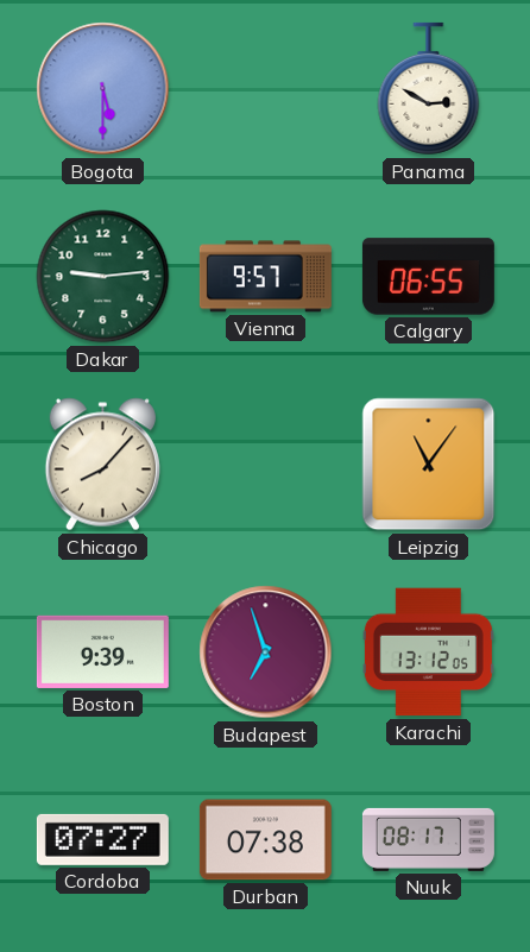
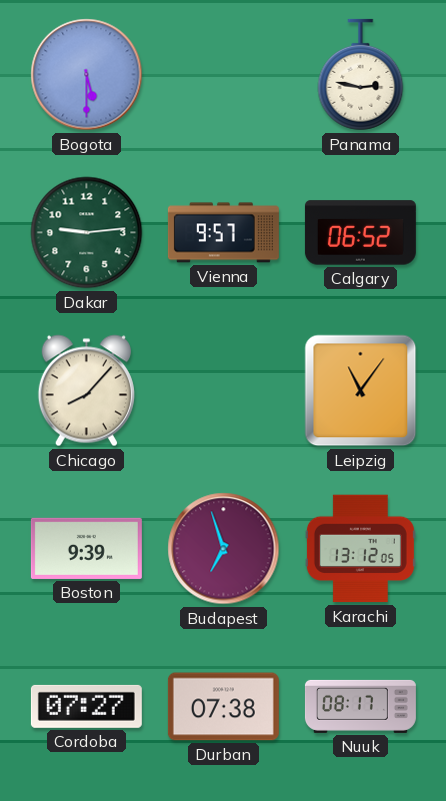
Panama: 2:50 -> 2:47 (361, 75)
Calgary: 06:55 -> 06:52 (360, 233)
